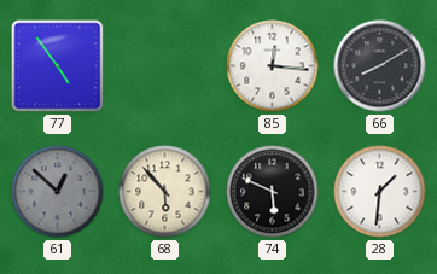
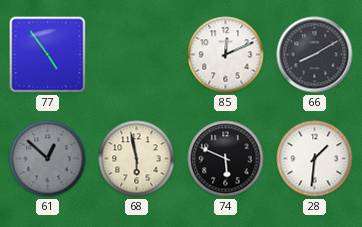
85: 12:16 -> 12:11 (226, 55)
68: 5:53 -> 5:58 (137, 159)
